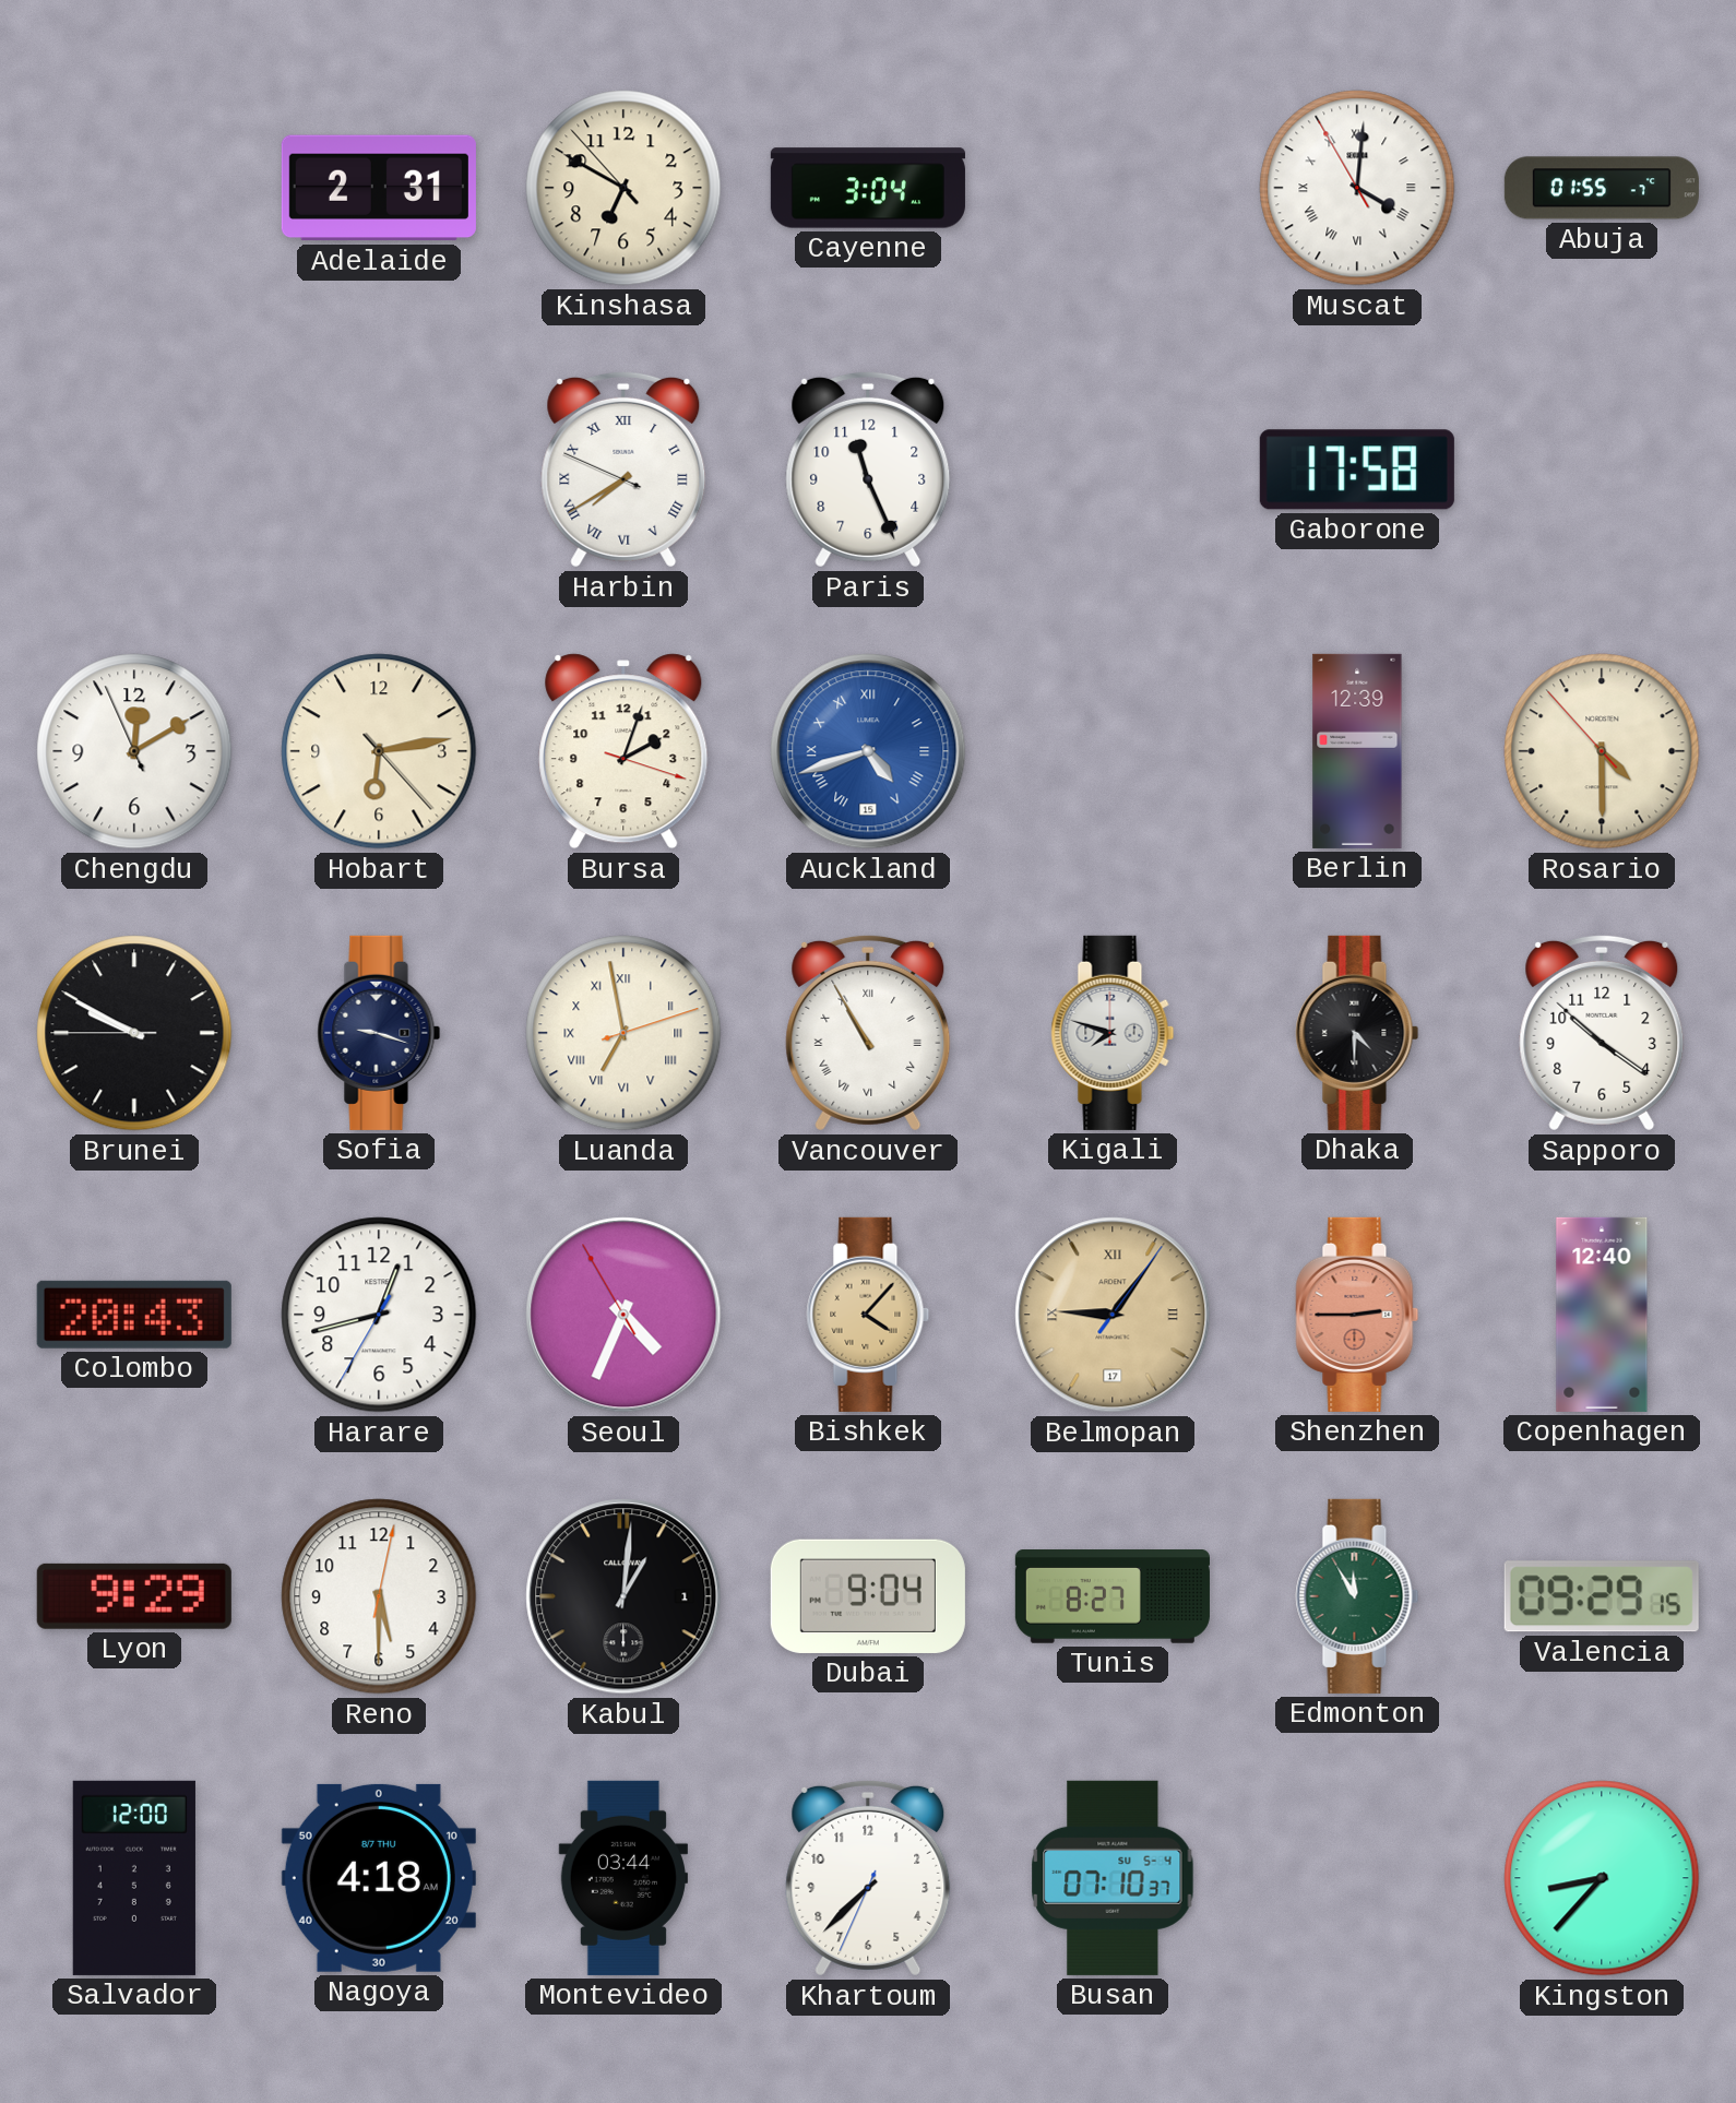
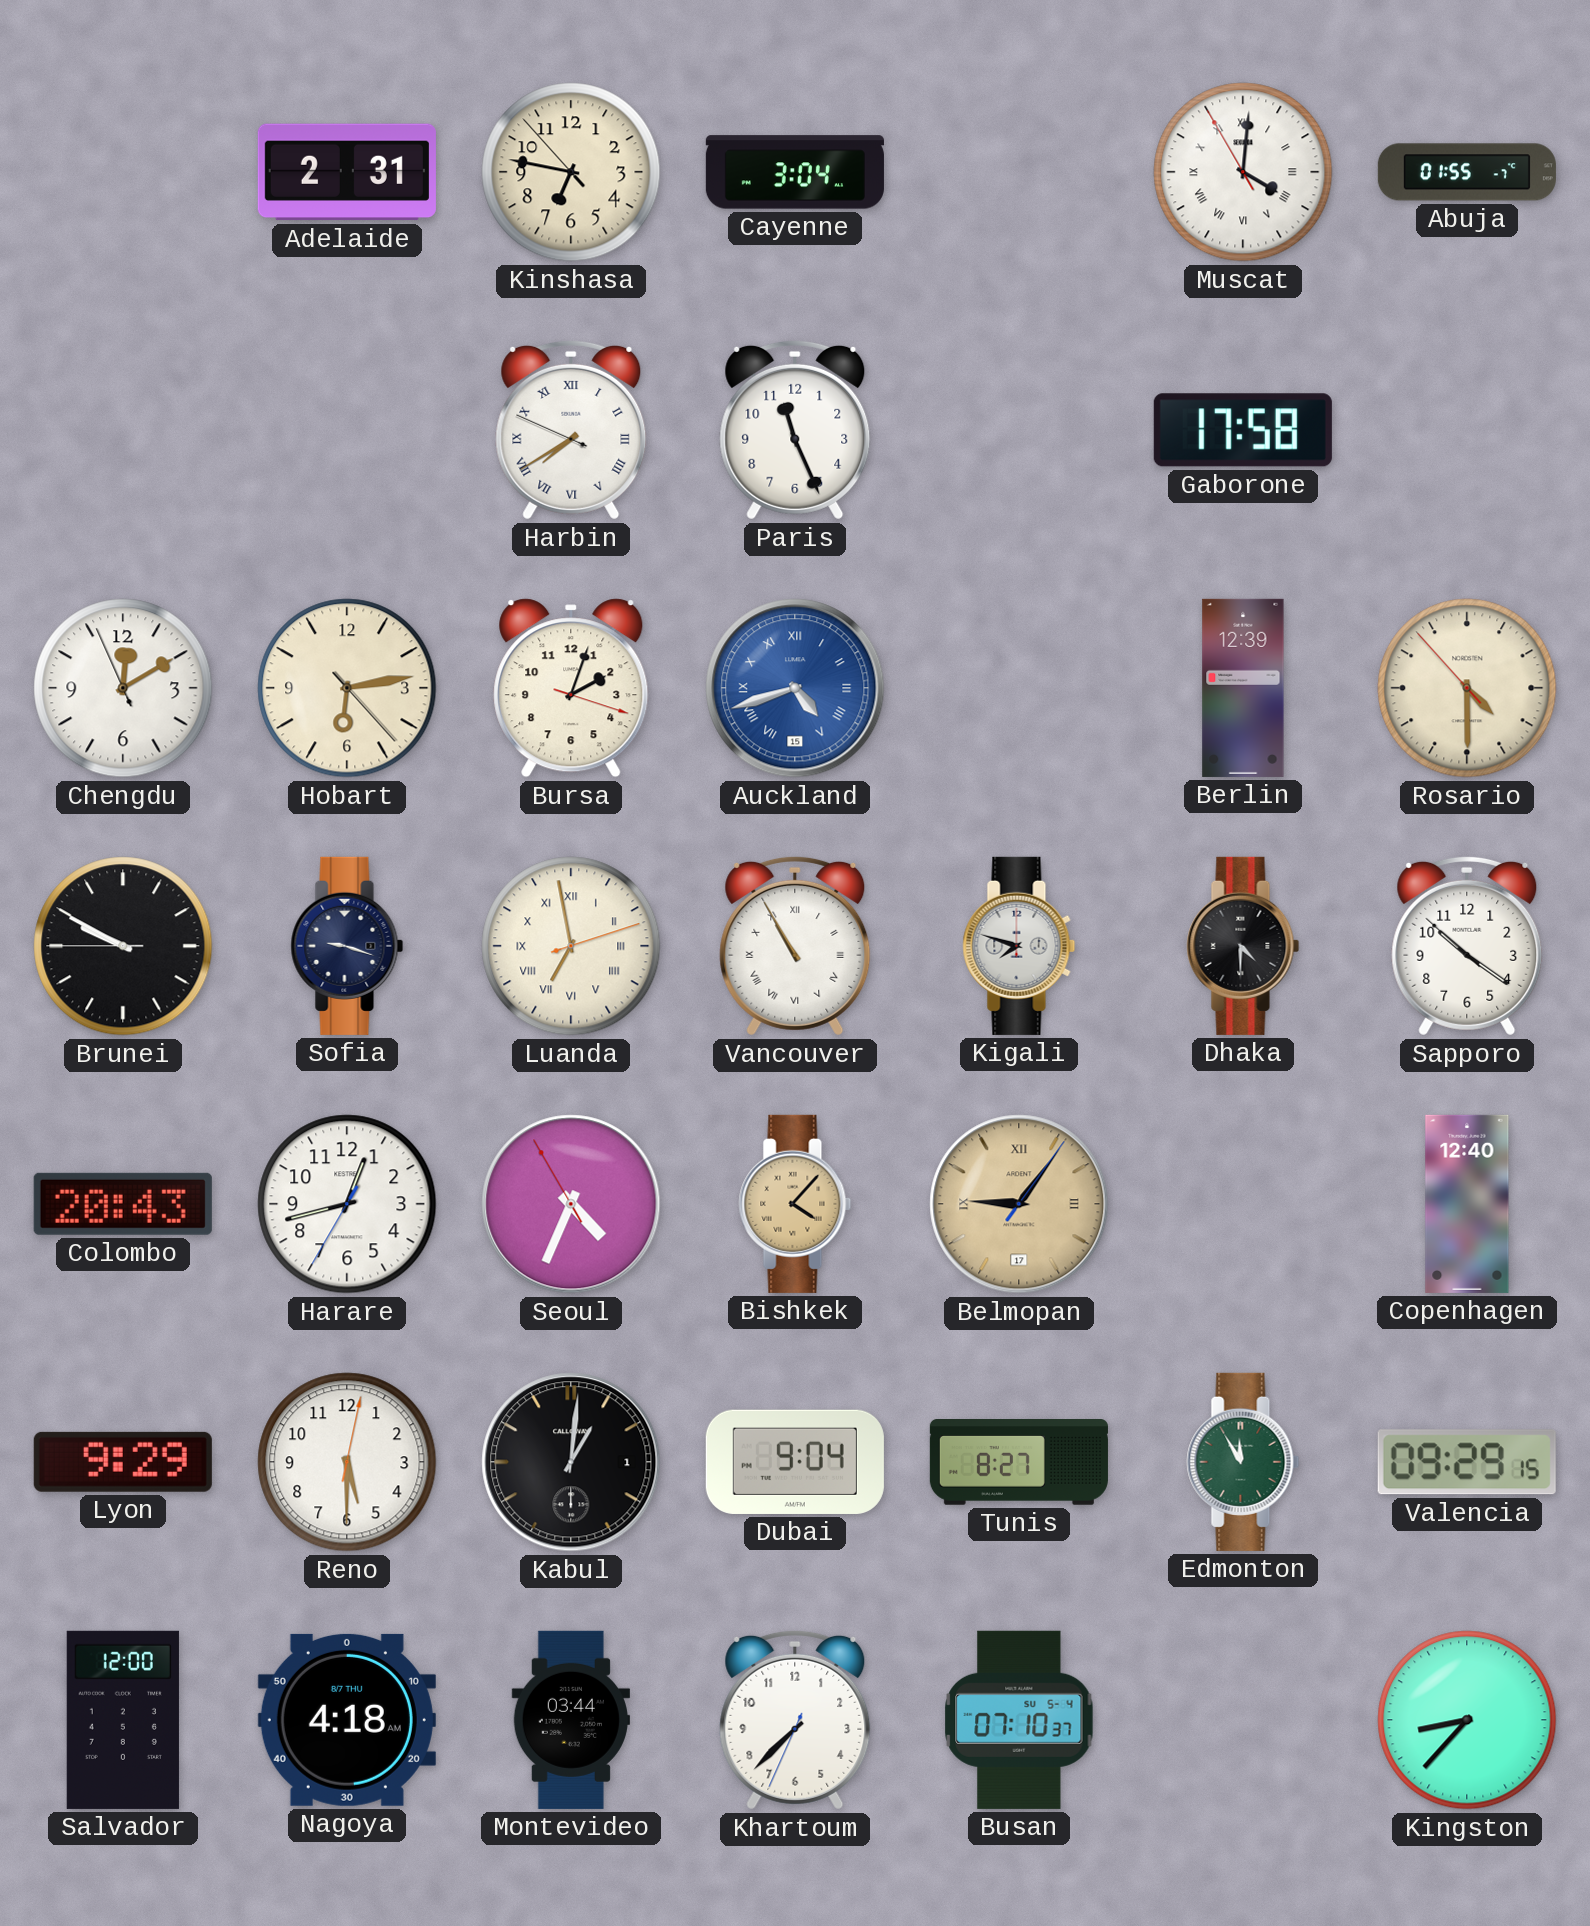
Kinshasa: 6:49 -> 6:46 (571, 172)
Shenzhen: 2:45 -> none (1357, 1315)
